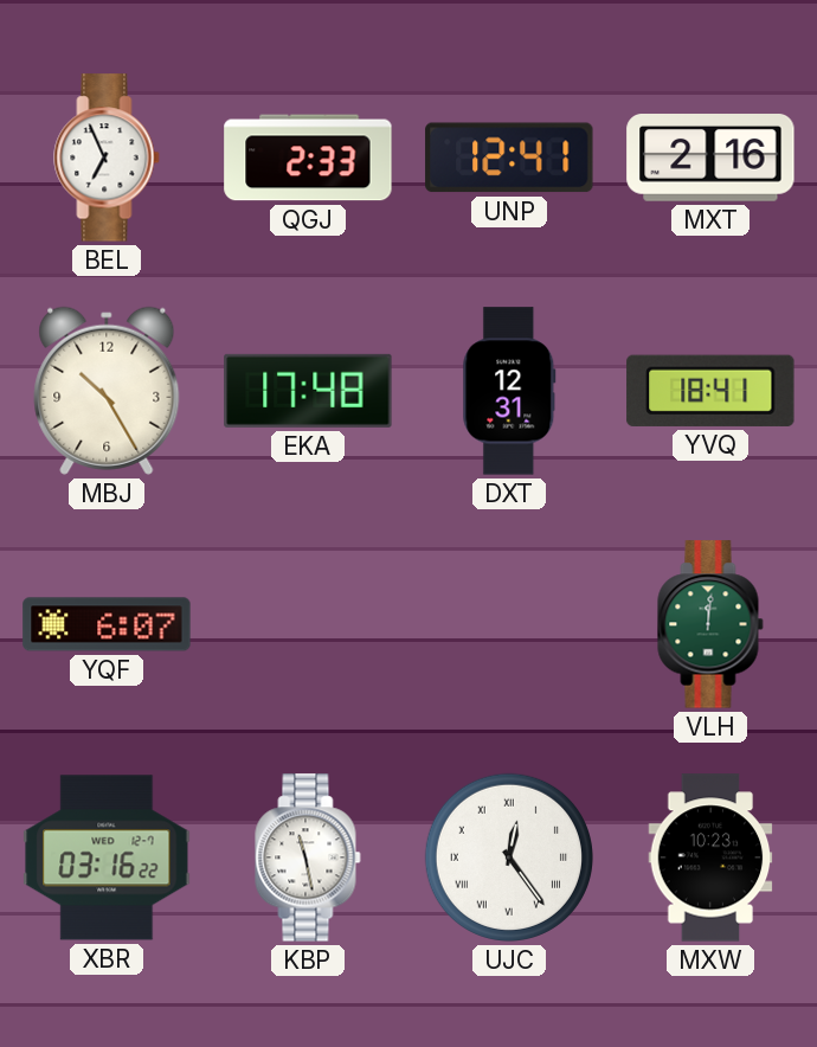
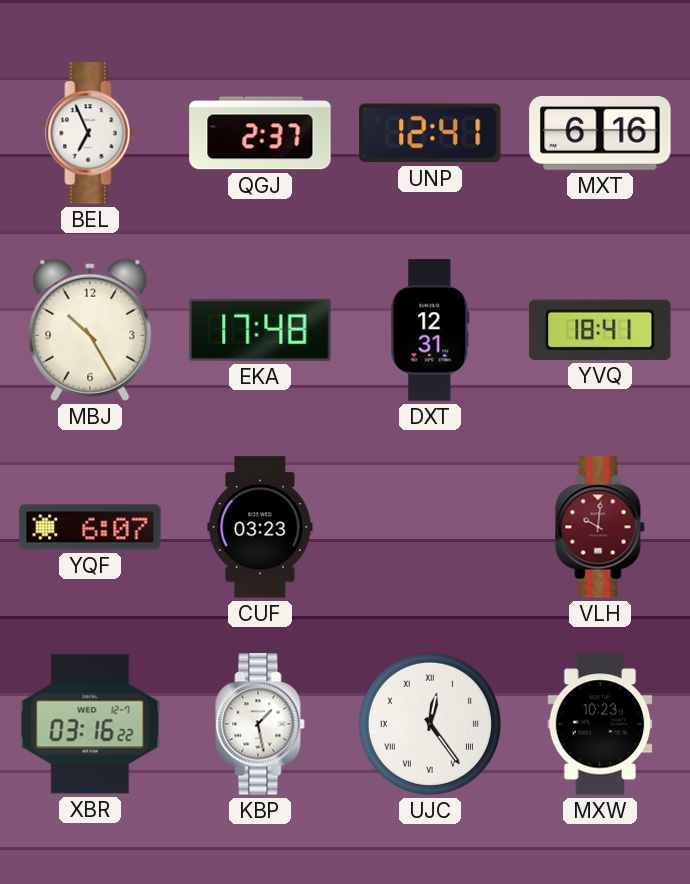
QGJ: 2:33 -> 2:37 (260, 133)
MXT: 2:16 -> 6:16 (600, 134)
CUF: none -> 03:23 (260, 527)
VLH: 12:01 -> 10:01 (600, 527)
VLH dial: green -> burgundy (600, 527)
KBP: 11:28 -> 1:28 (260, 724)
